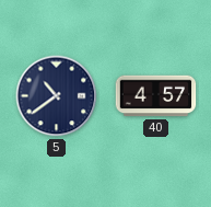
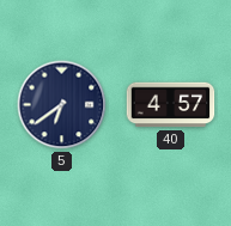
5: 10:39 -> 6:39 (62, 105)
